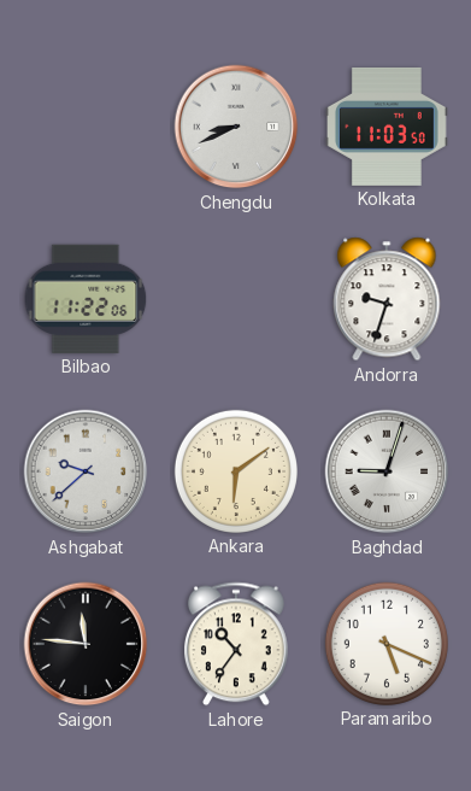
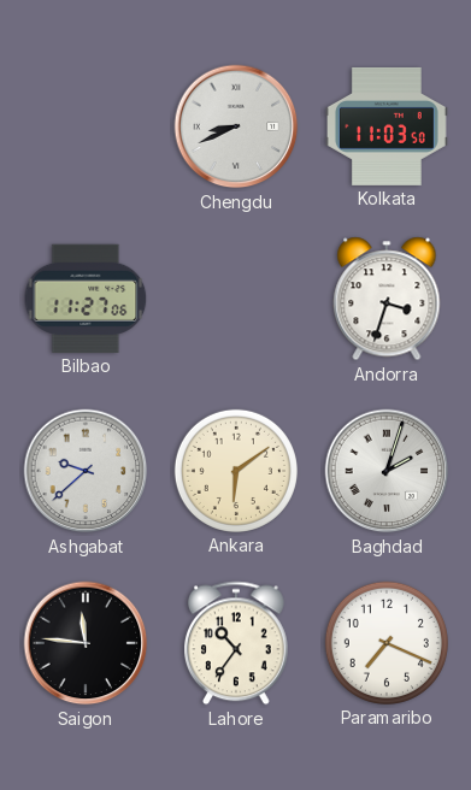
Bilbao: 11:22 -> 11:27 (86, 299)
Andorra: 9:33 -> 3:33 (387, 299)
Baghdad: 9:03 -> 2:03 (387, 471)
Paramaribo: 5:19 -> 7:19 (387, 643)
